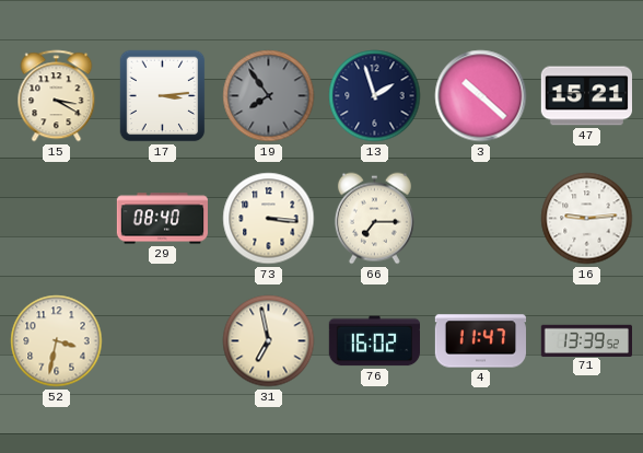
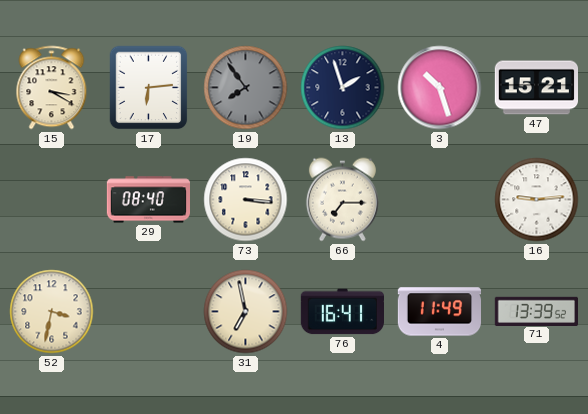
17: 3:14 -> 6:14 (149, 88)
3: 10:22 -> 10:27 (440, 88)
76: 16:02 -> 16:41 (342, 312)
4: 11:47 -> 11:49 (439, 312)
